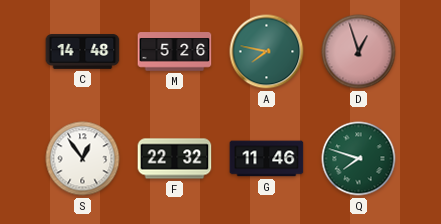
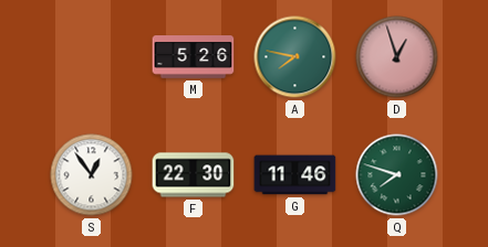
C: 14:48 -> none (83, 52)
F: 22:32 -> 22:30 (194, 175)
